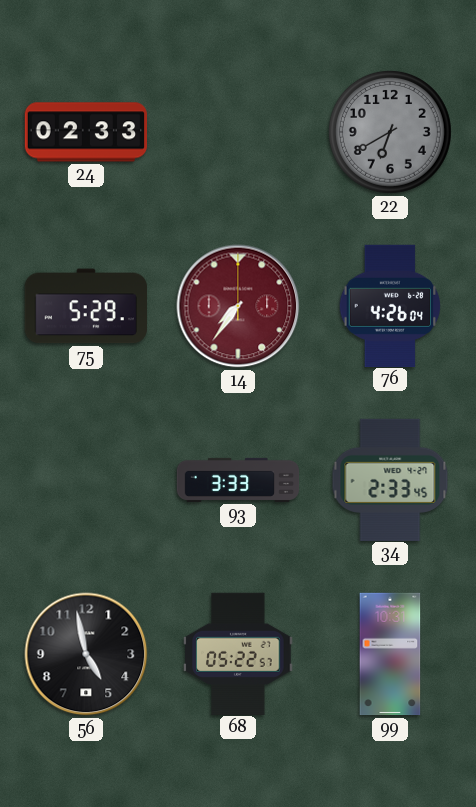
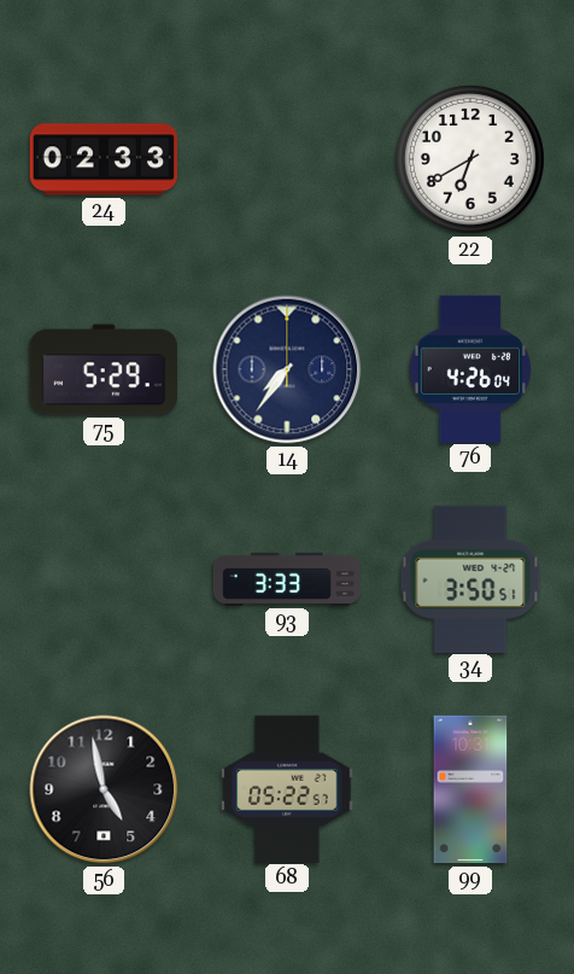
22 dial: grey -> white (470, 159)
14 dial: burgundy -> navy (287, 369)
34: 2:33 -> 3:50 (470, 578)
